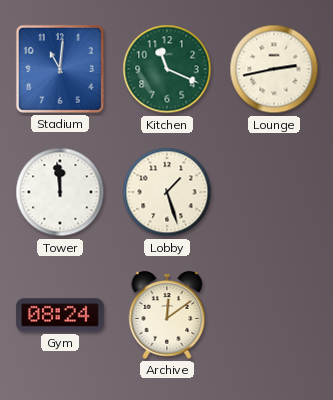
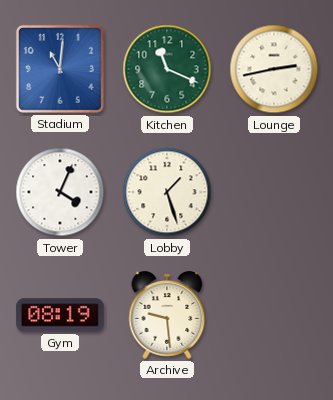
Tower: 11:59 -> 4:04 (60, 192)
Gym: 08:24 -> 08:19 (60, 315)
Archive: 12:09 -> 9:29 (167, 316)
